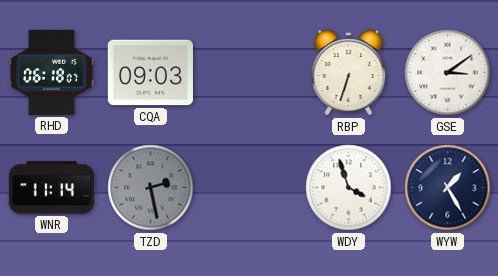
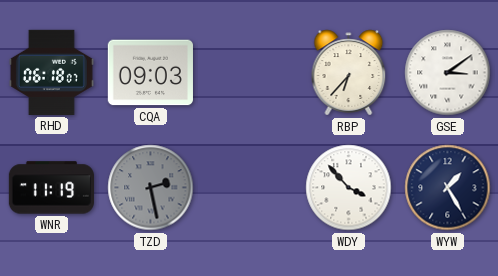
RBP: 6:33 -> 6:37 (349, 73)
WNR: 11:14 -> 11:19 (51, 188)
WDY: 3:57 -> 3:53 (349, 188)
